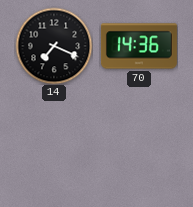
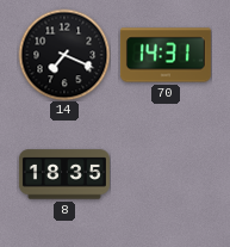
70: 14:36 -> 14:31 (166, 55)
8: none -> 18:35 (64, 174)
